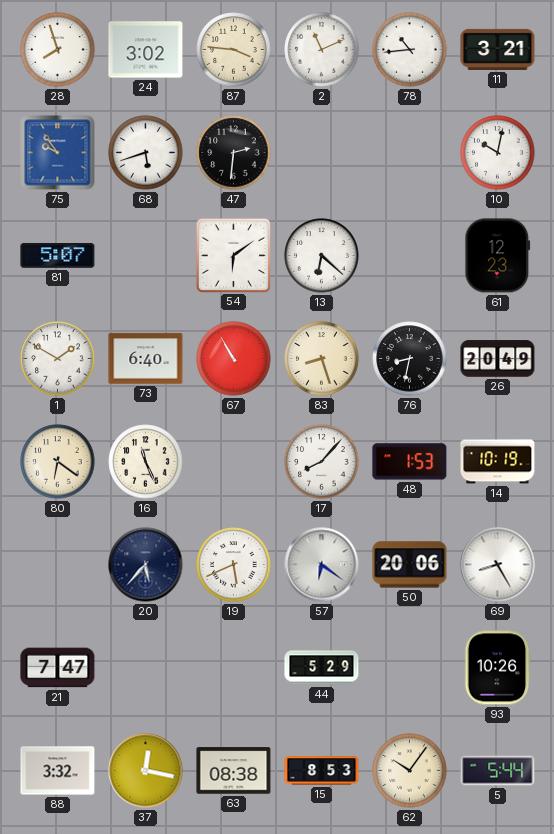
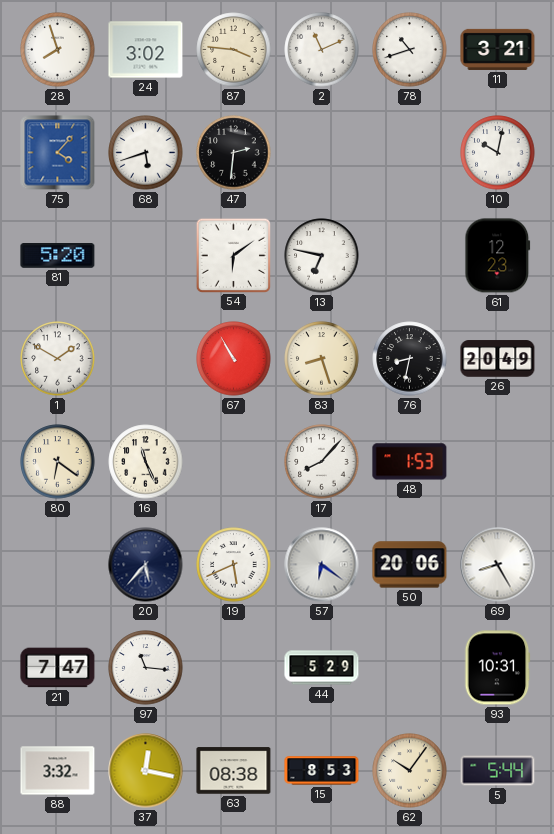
78: 10:44 -> 10:42 (410, 50)
75: 9:54 -> 4:07 (58, 153)
81: 5:07 -> 5:20 (58, 256)
13: 6:22 -> 6:47 (322, 256)
73: 6:40 -> none (146, 359)
14: 10:19 -> none (498, 462)
97: none -> 11:16 (146, 668)
93: 10:26 -> 10:31 (497, 668)
